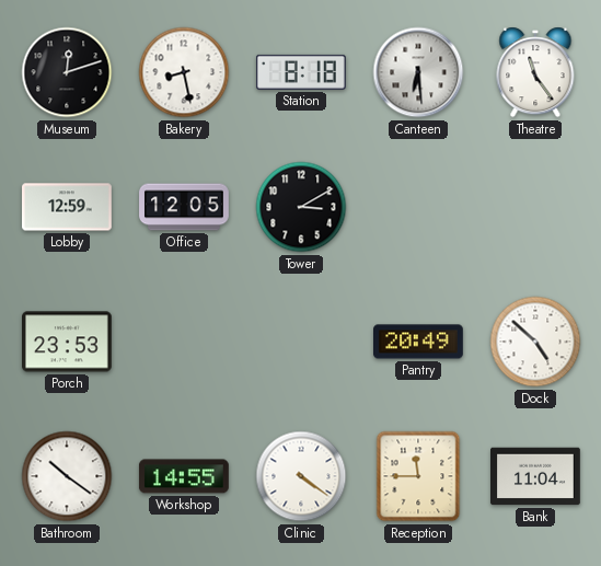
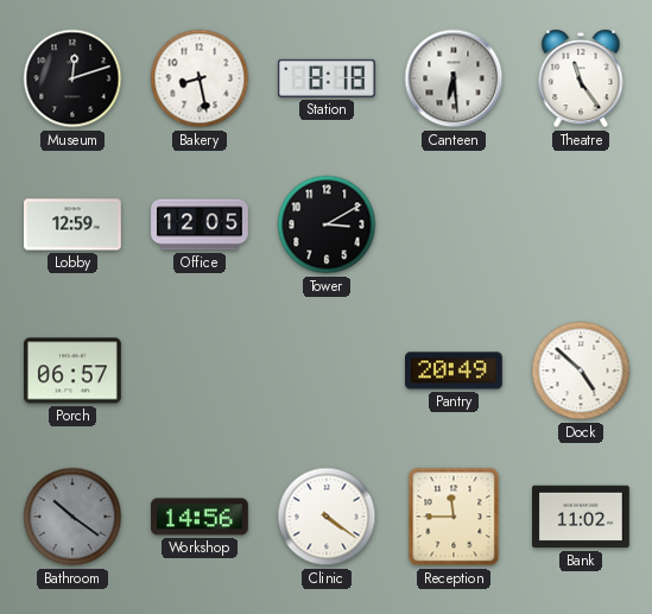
Porch: 23:53 -> 06:57 (74, 371)
Bathroom dial: white -> grey (72, 517)
Workshop: 14:55 -> 14:56 (200, 517)
Bank: 11:04 -> 11:02 (582, 517)
